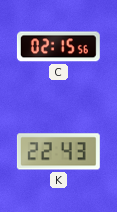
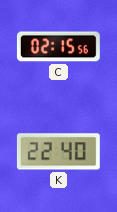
K: 22:43 -> 22:40 (58, 152)
